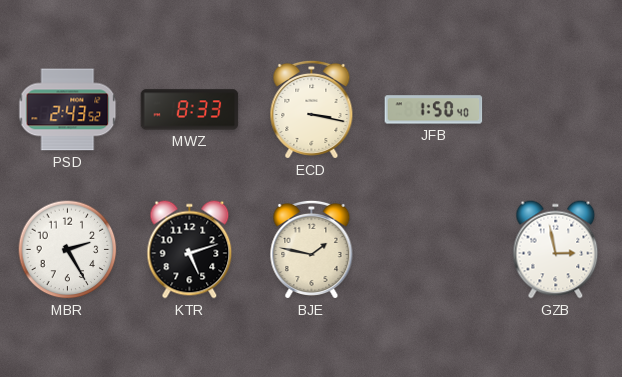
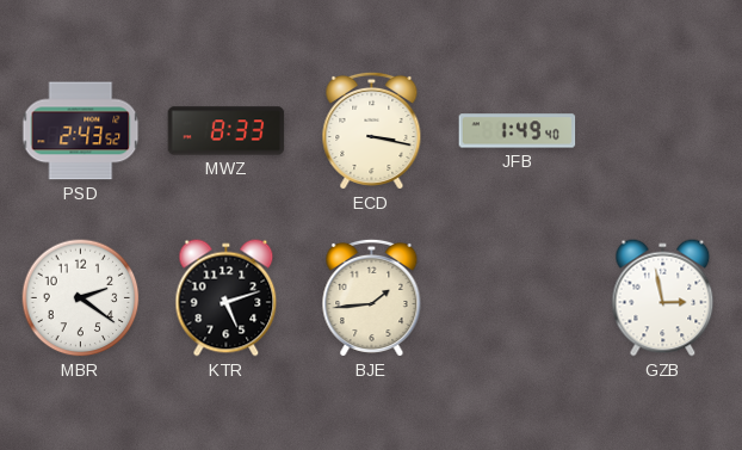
JFB: 1:50 -> 1:49 (518, 131)
MBR: 2:25 -> 2:21 (81, 298)
BJE: 1:47 -> 1:44 (372, 297)
